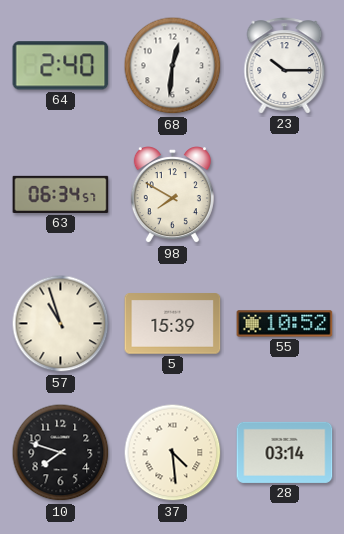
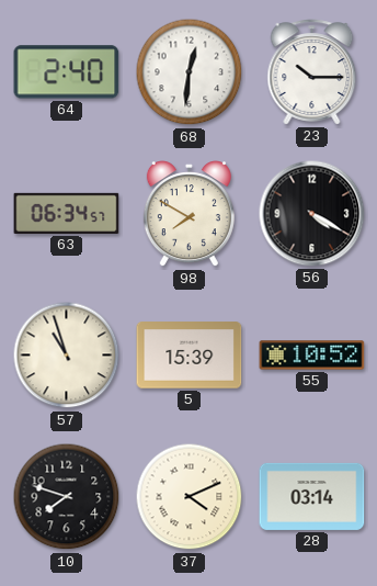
56: none -> 4:20 (312, 214)
37: 4:29 -> 4:11 (190, 497)
